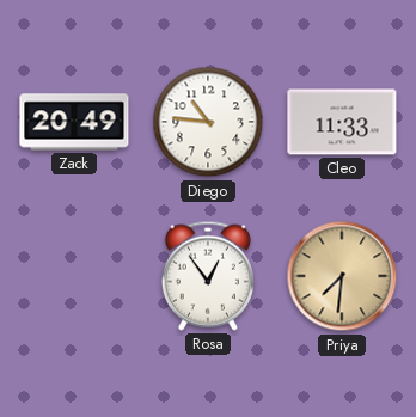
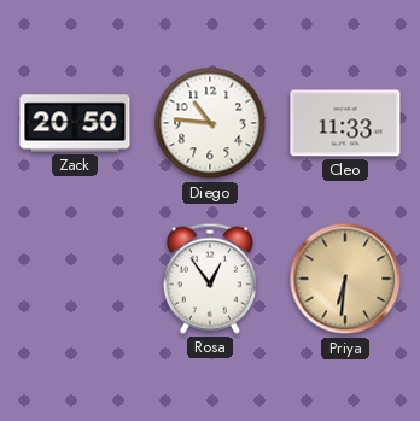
Zack: 20:49 -> 20:50 (75, 123)
Priya: 7:31 -> 6:31 (345, 279)
